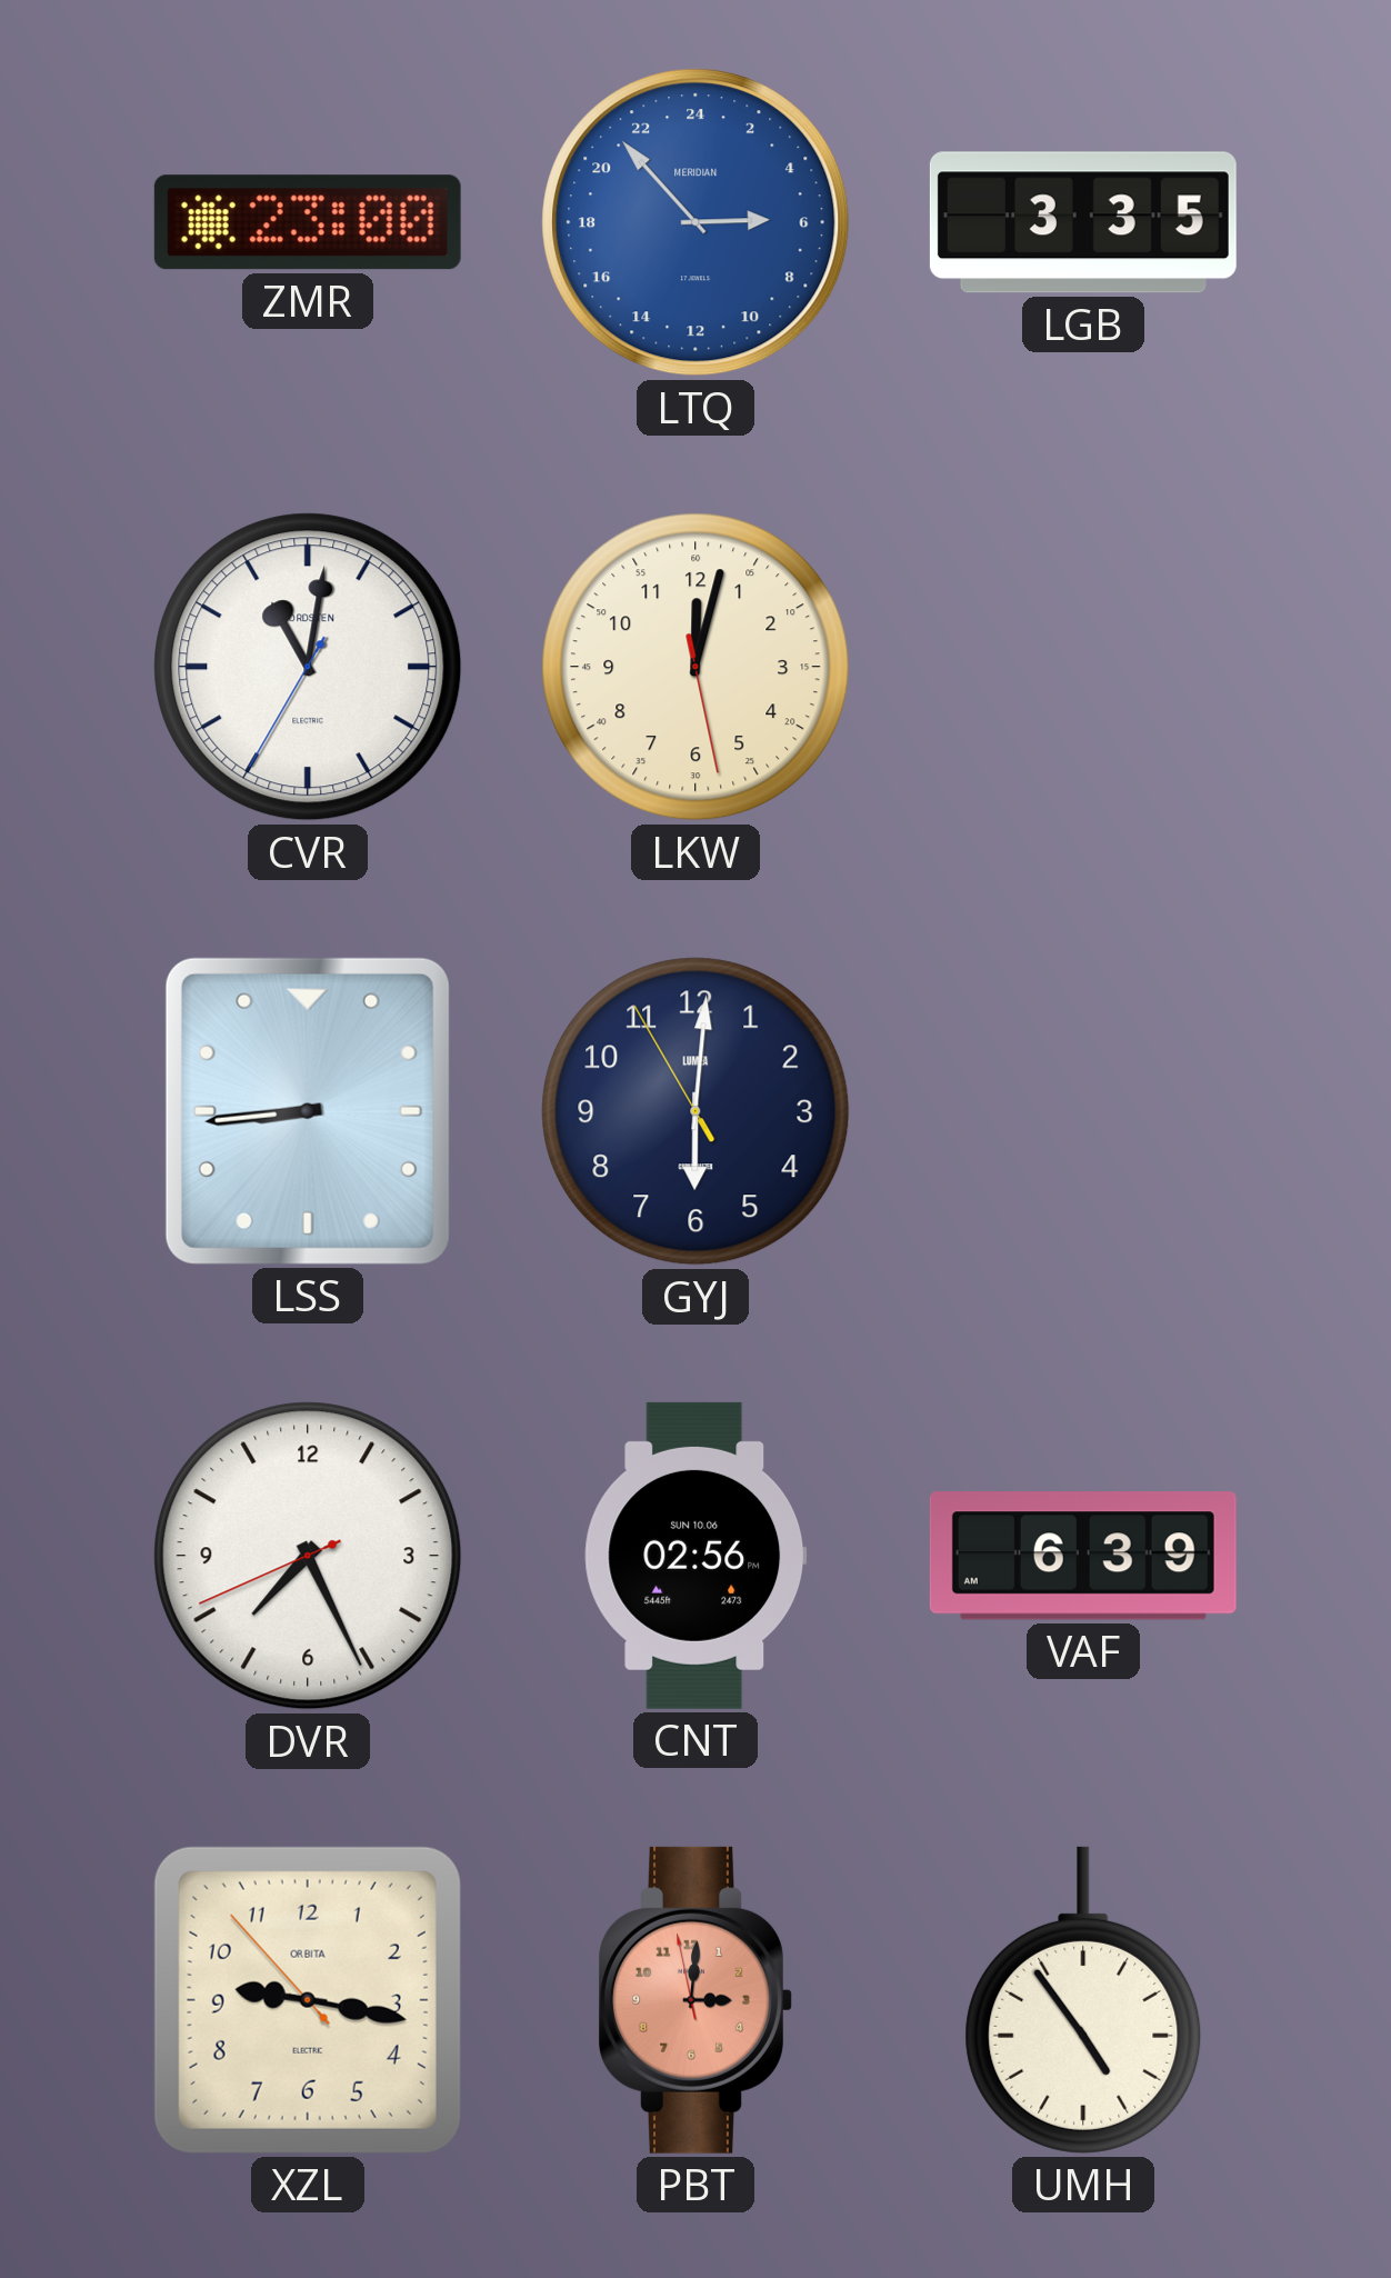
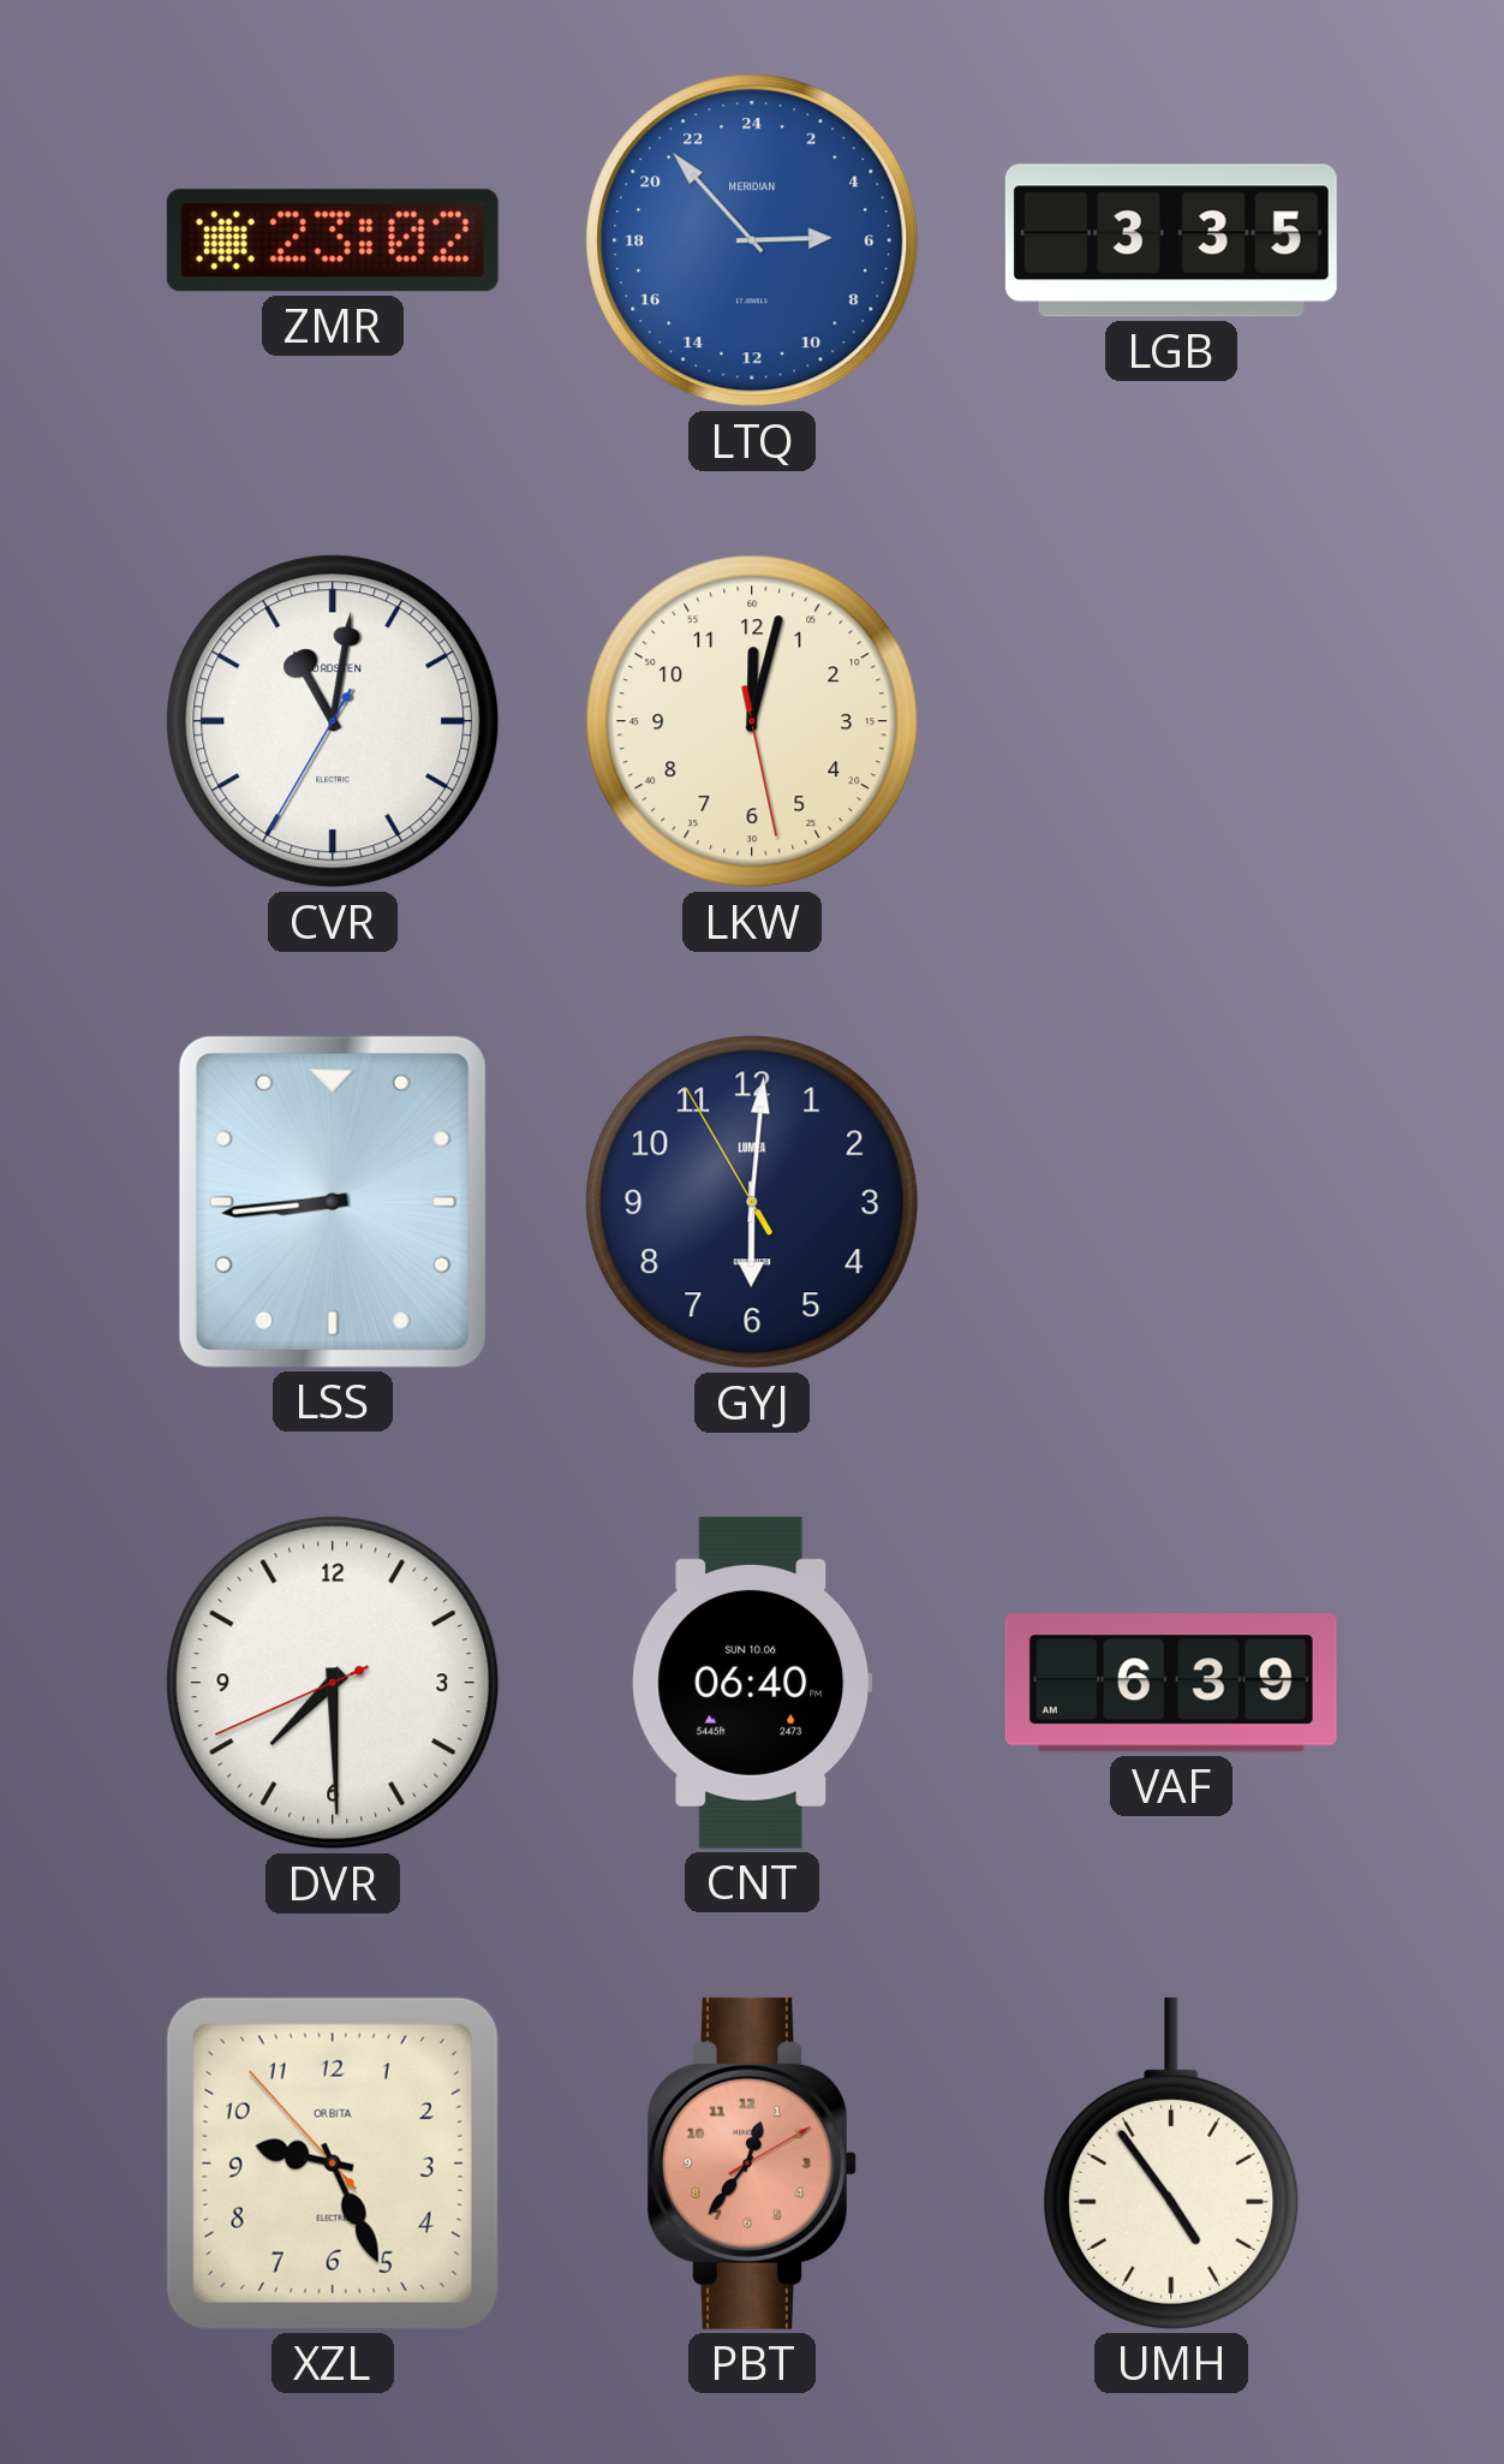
ZMR: 23:00 -> 23:02 (333, 240)
DVR: 7:25 -> 7:29 (333, 1683)
CNT: 02:56 -> 06:40 (752, 1683)
XZL: 9:16 -> 9:25 (333, 2164)
PBT: 3:00 -> 12:36 (752, 2164)
